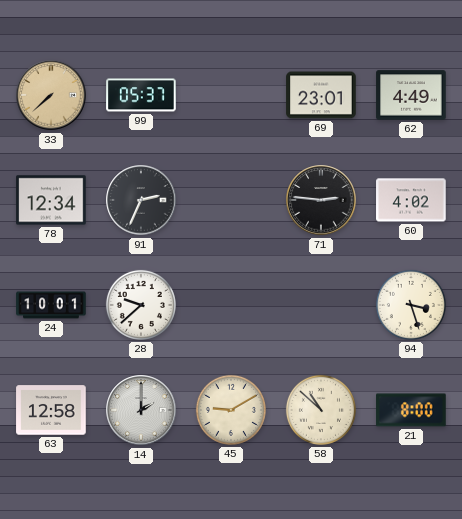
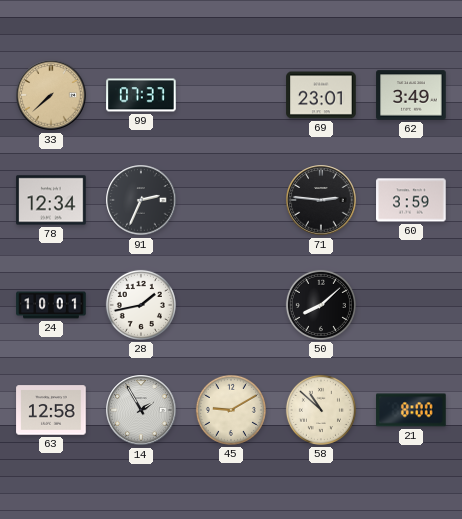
99: 05:37 -> 07:37 (141, 95)
62: 4:49 -> 3:49 (411, 95)
60: 4:02 -> 3:59 (411, 200)
28: 9:38 -> 1:43 (141, 305)
50: none -> 8:08 (321, 305)
94: 3:27 -> none (411, 305)
14: 2:00 -> 1:55 (141, 410)
